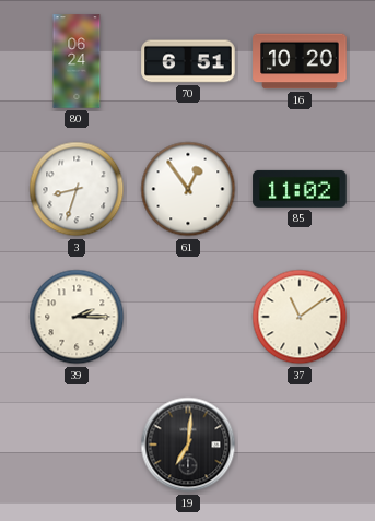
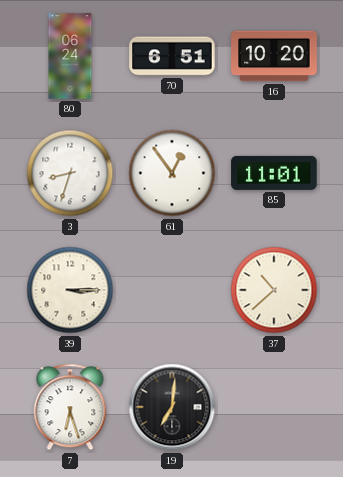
85: 11:02 -> 11:01 (274, 173)
39: 2:15 -> 3:15 (70, 290)
37: 11:09 -> 10:38 (274, 290)
7: none -> 6:27 (70, 407)
